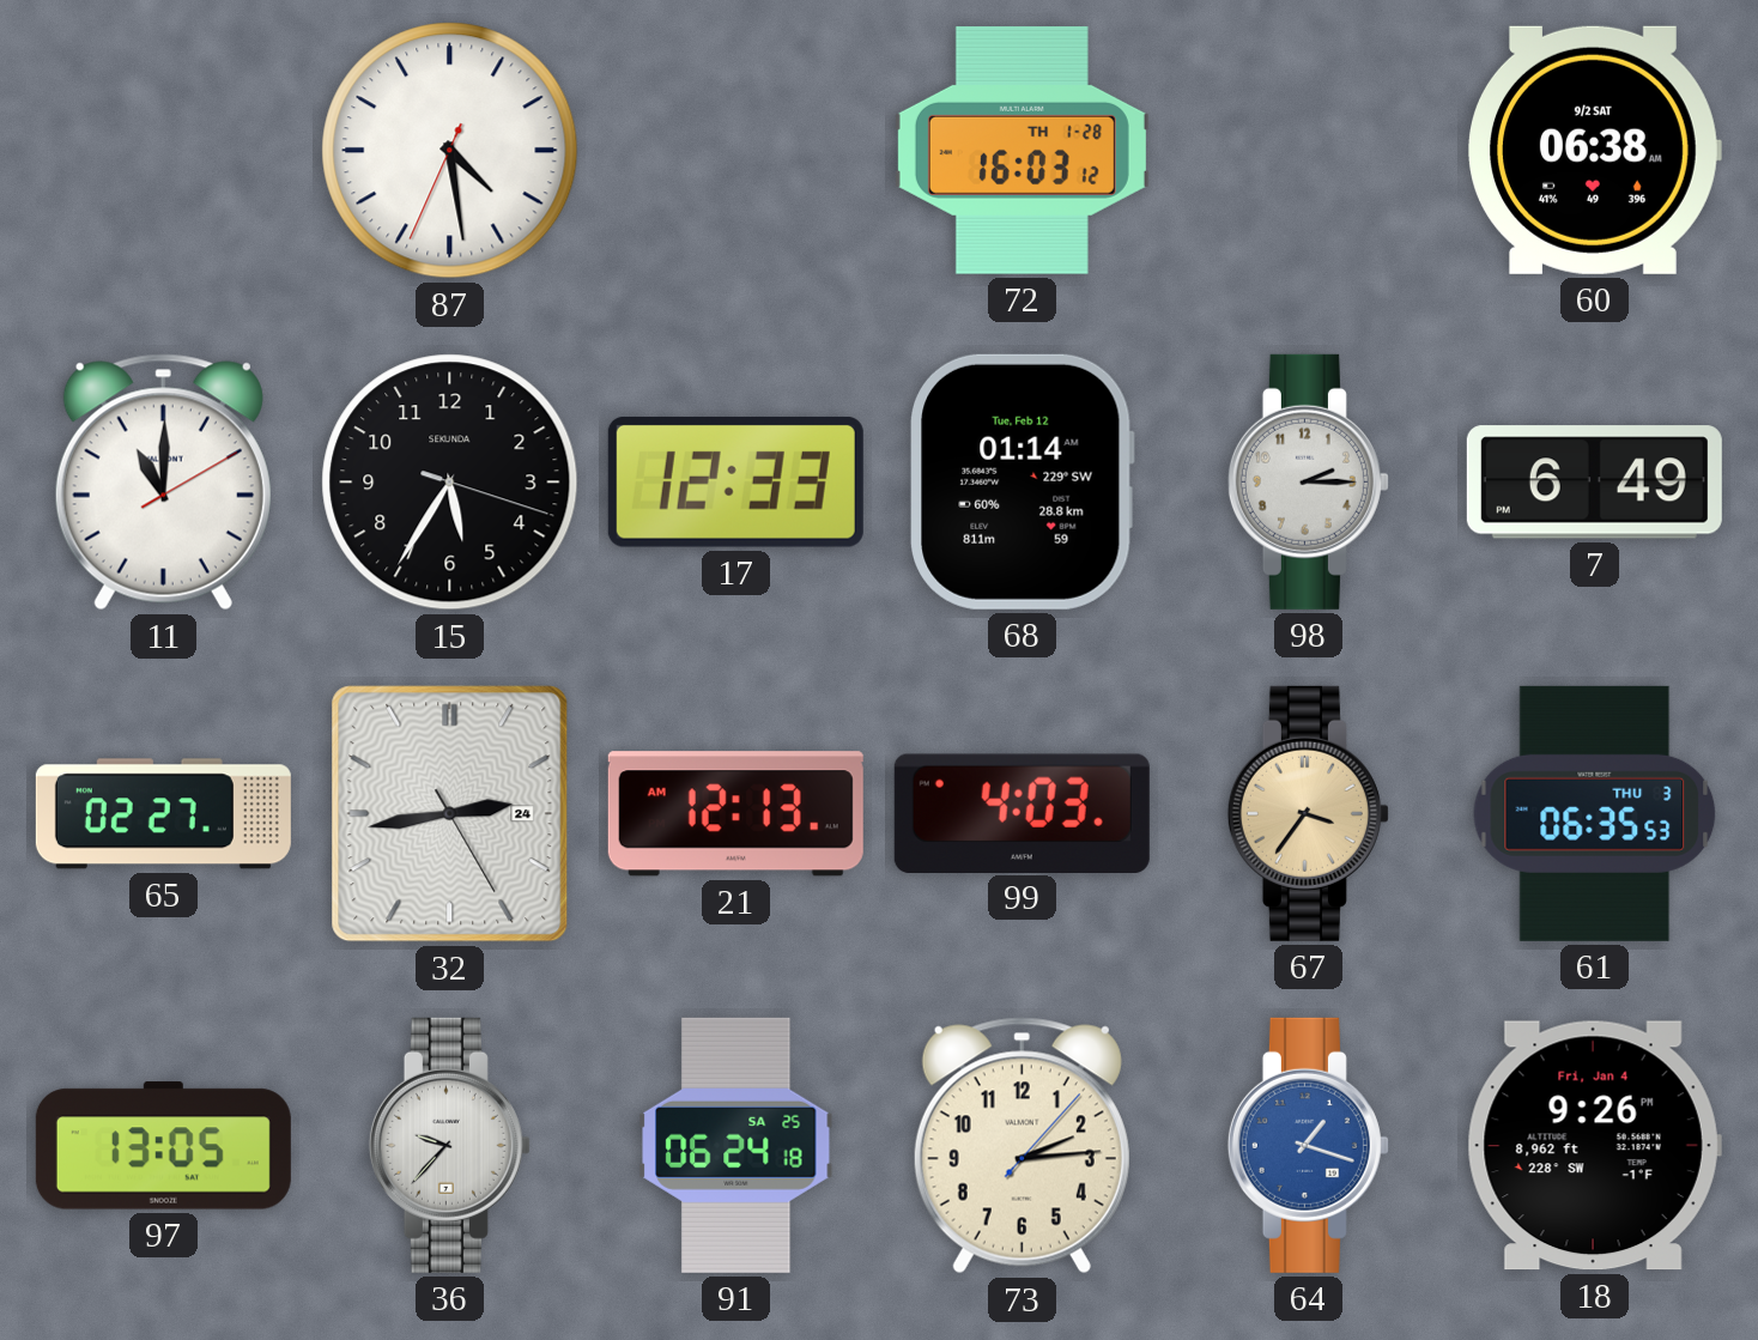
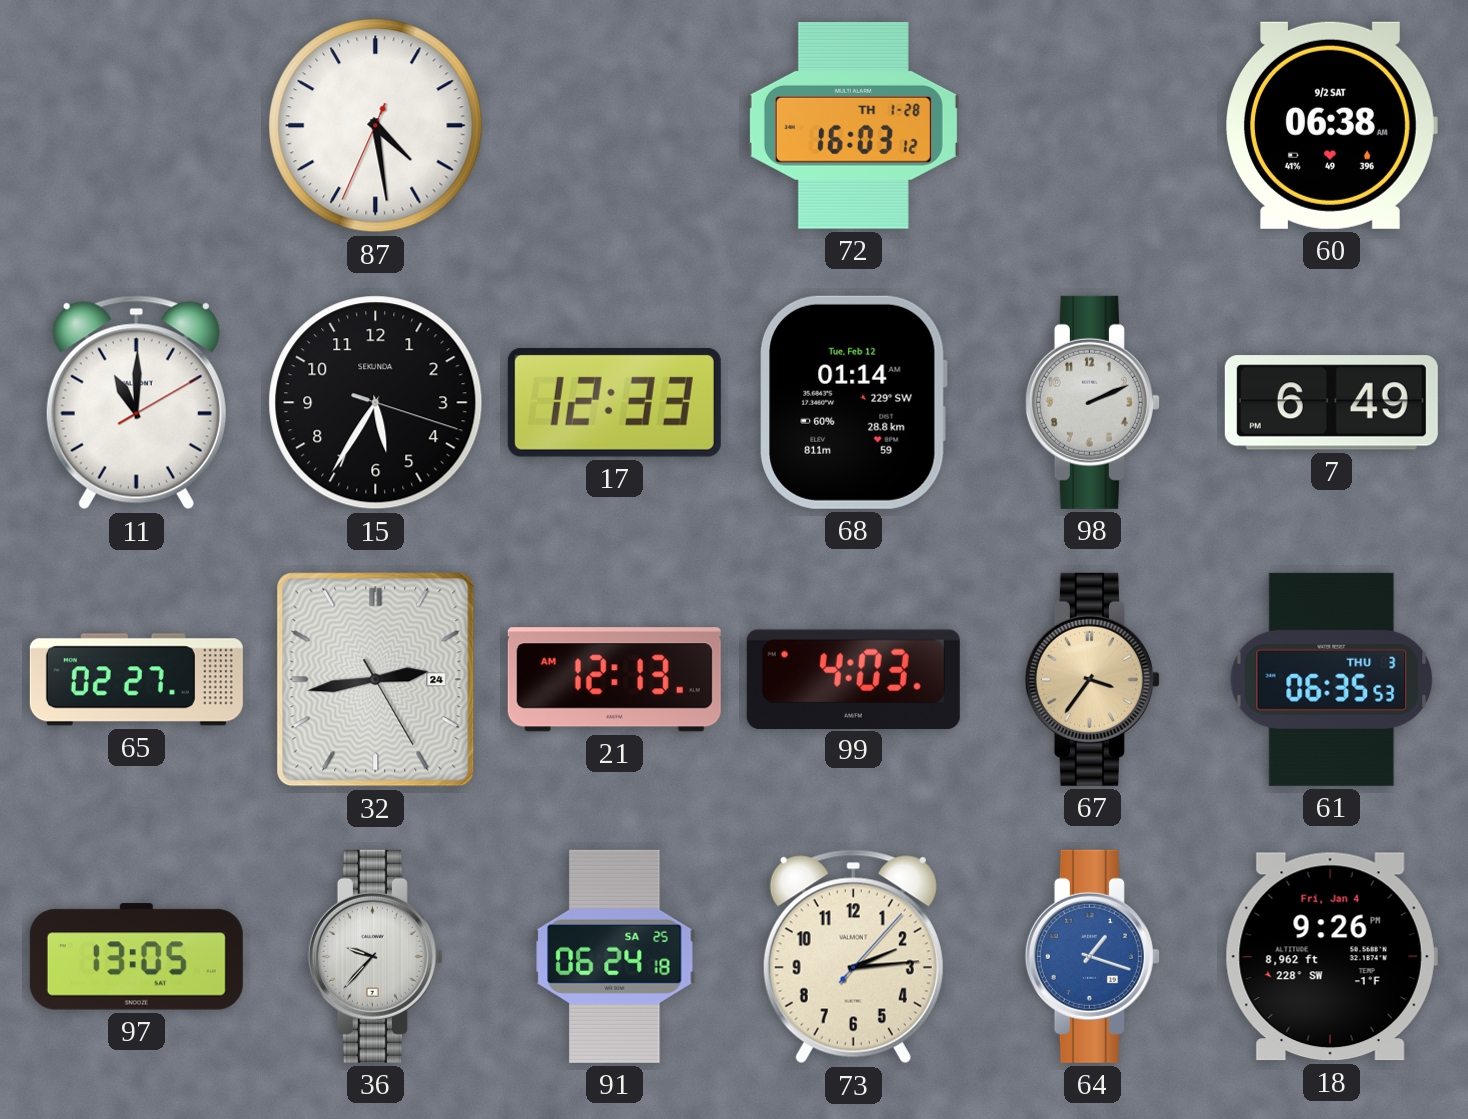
98: 2:15 -> 2:11 (1092, 402)
